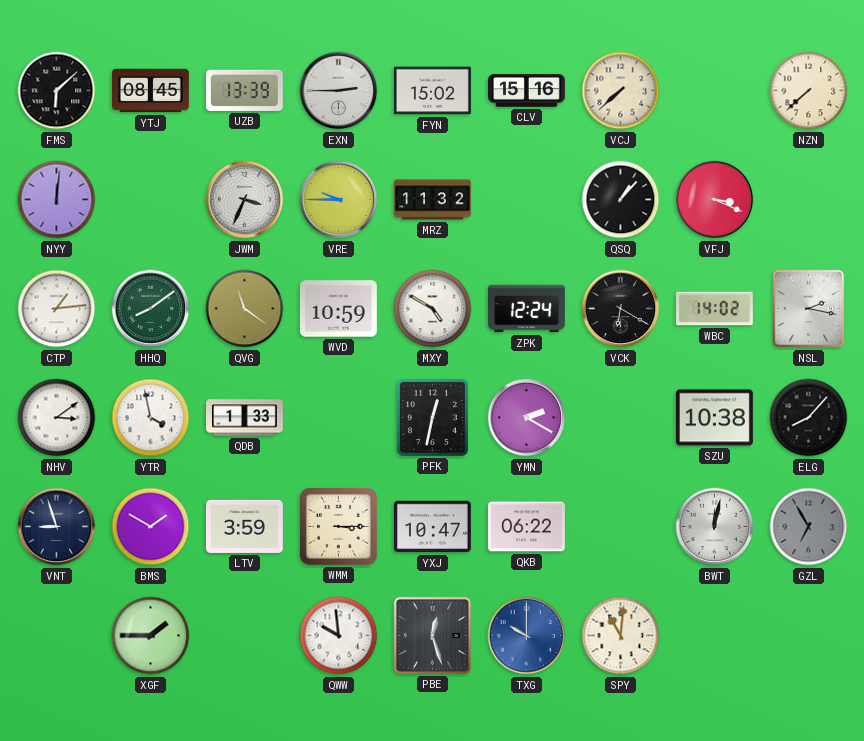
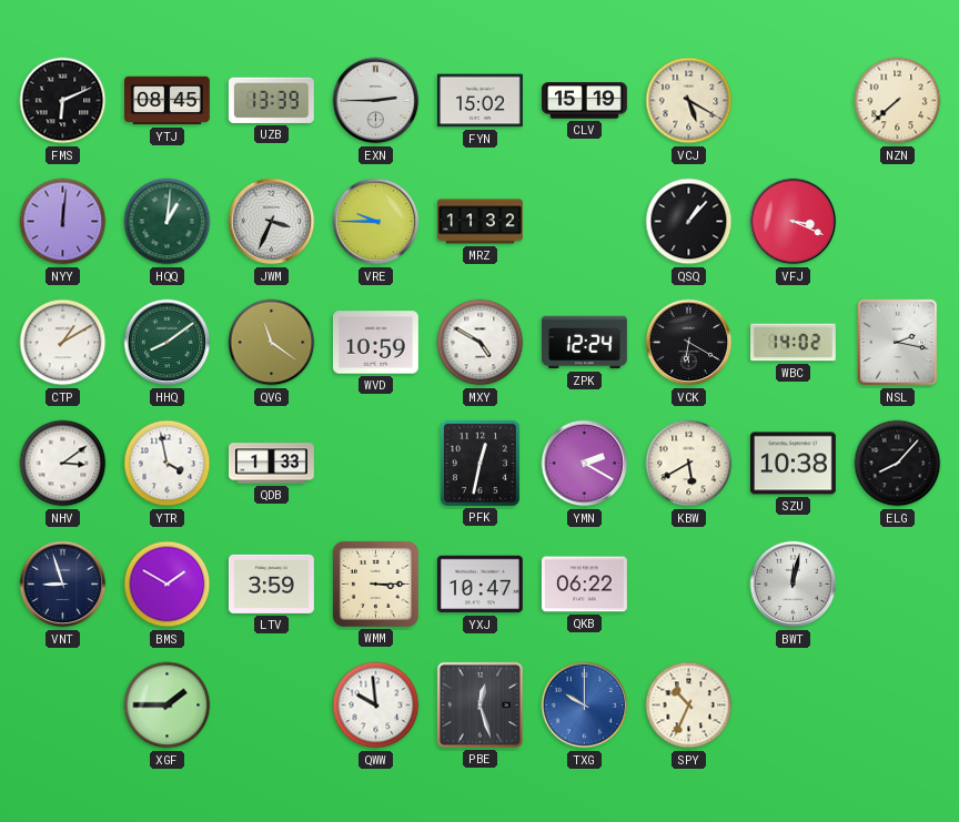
FMS: 6:08 -> 6:11 (63, 101)
CLV: 15:16 -> 15:19 (585, 101)
VCJ: 7:38 -> 5:20 (689, 101)
HQQ: none -> 1:01 (168, 222)
CTP: 1:14 -> 1:10 (63, 343)
KBW: none -> 5:40 (689, 464)
GZL: 6:55 -> none (809, 527)
SPY: 11:01 -> 10:34 (689, 706)
